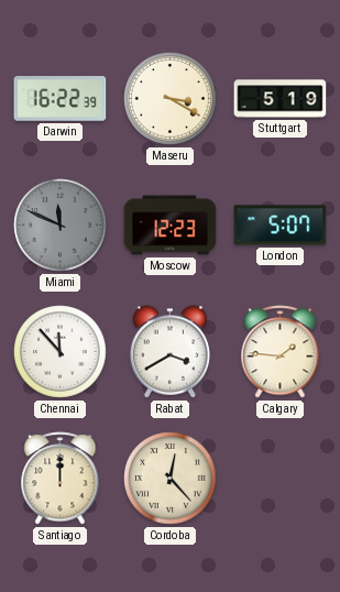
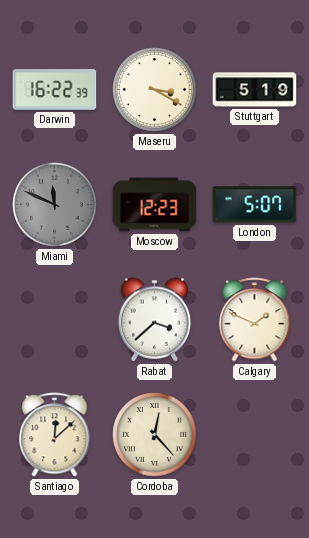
Chennai: 11:53 -> none (61, 352)
Rabat: 3:40 -> 3:38 (155, 320)
Calgary: 1:46 -> 1:49 (255, 320)
Santiago: 12:00 -> 12:08 (55, 435)
